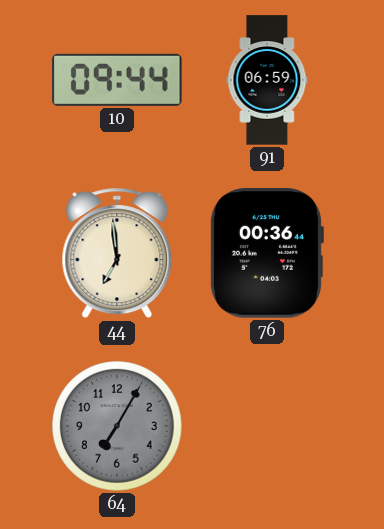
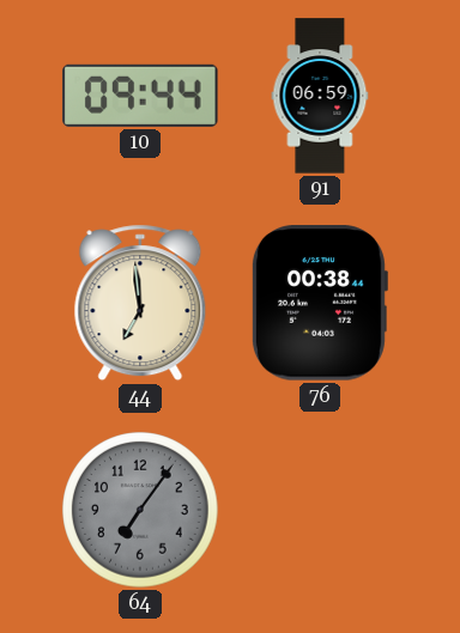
76: 00:36 -> 00:38 (319, 303)
64: 7:05 -> 7:06 (140, 510)
